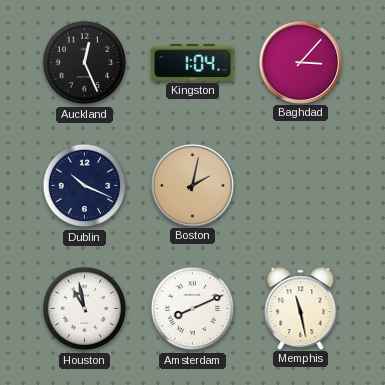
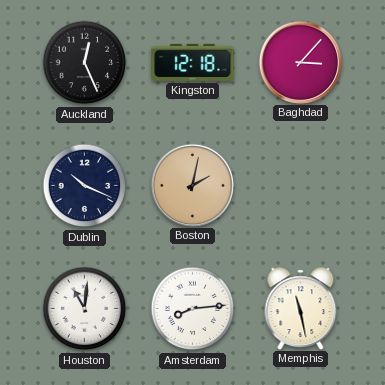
Kingston: 1:04 -> 12:18 (193, 62)
Houston: 10:58 -> 11:01 (85, 309)
Amsterdam: 8:11 -> 8:14 (193, 309)
